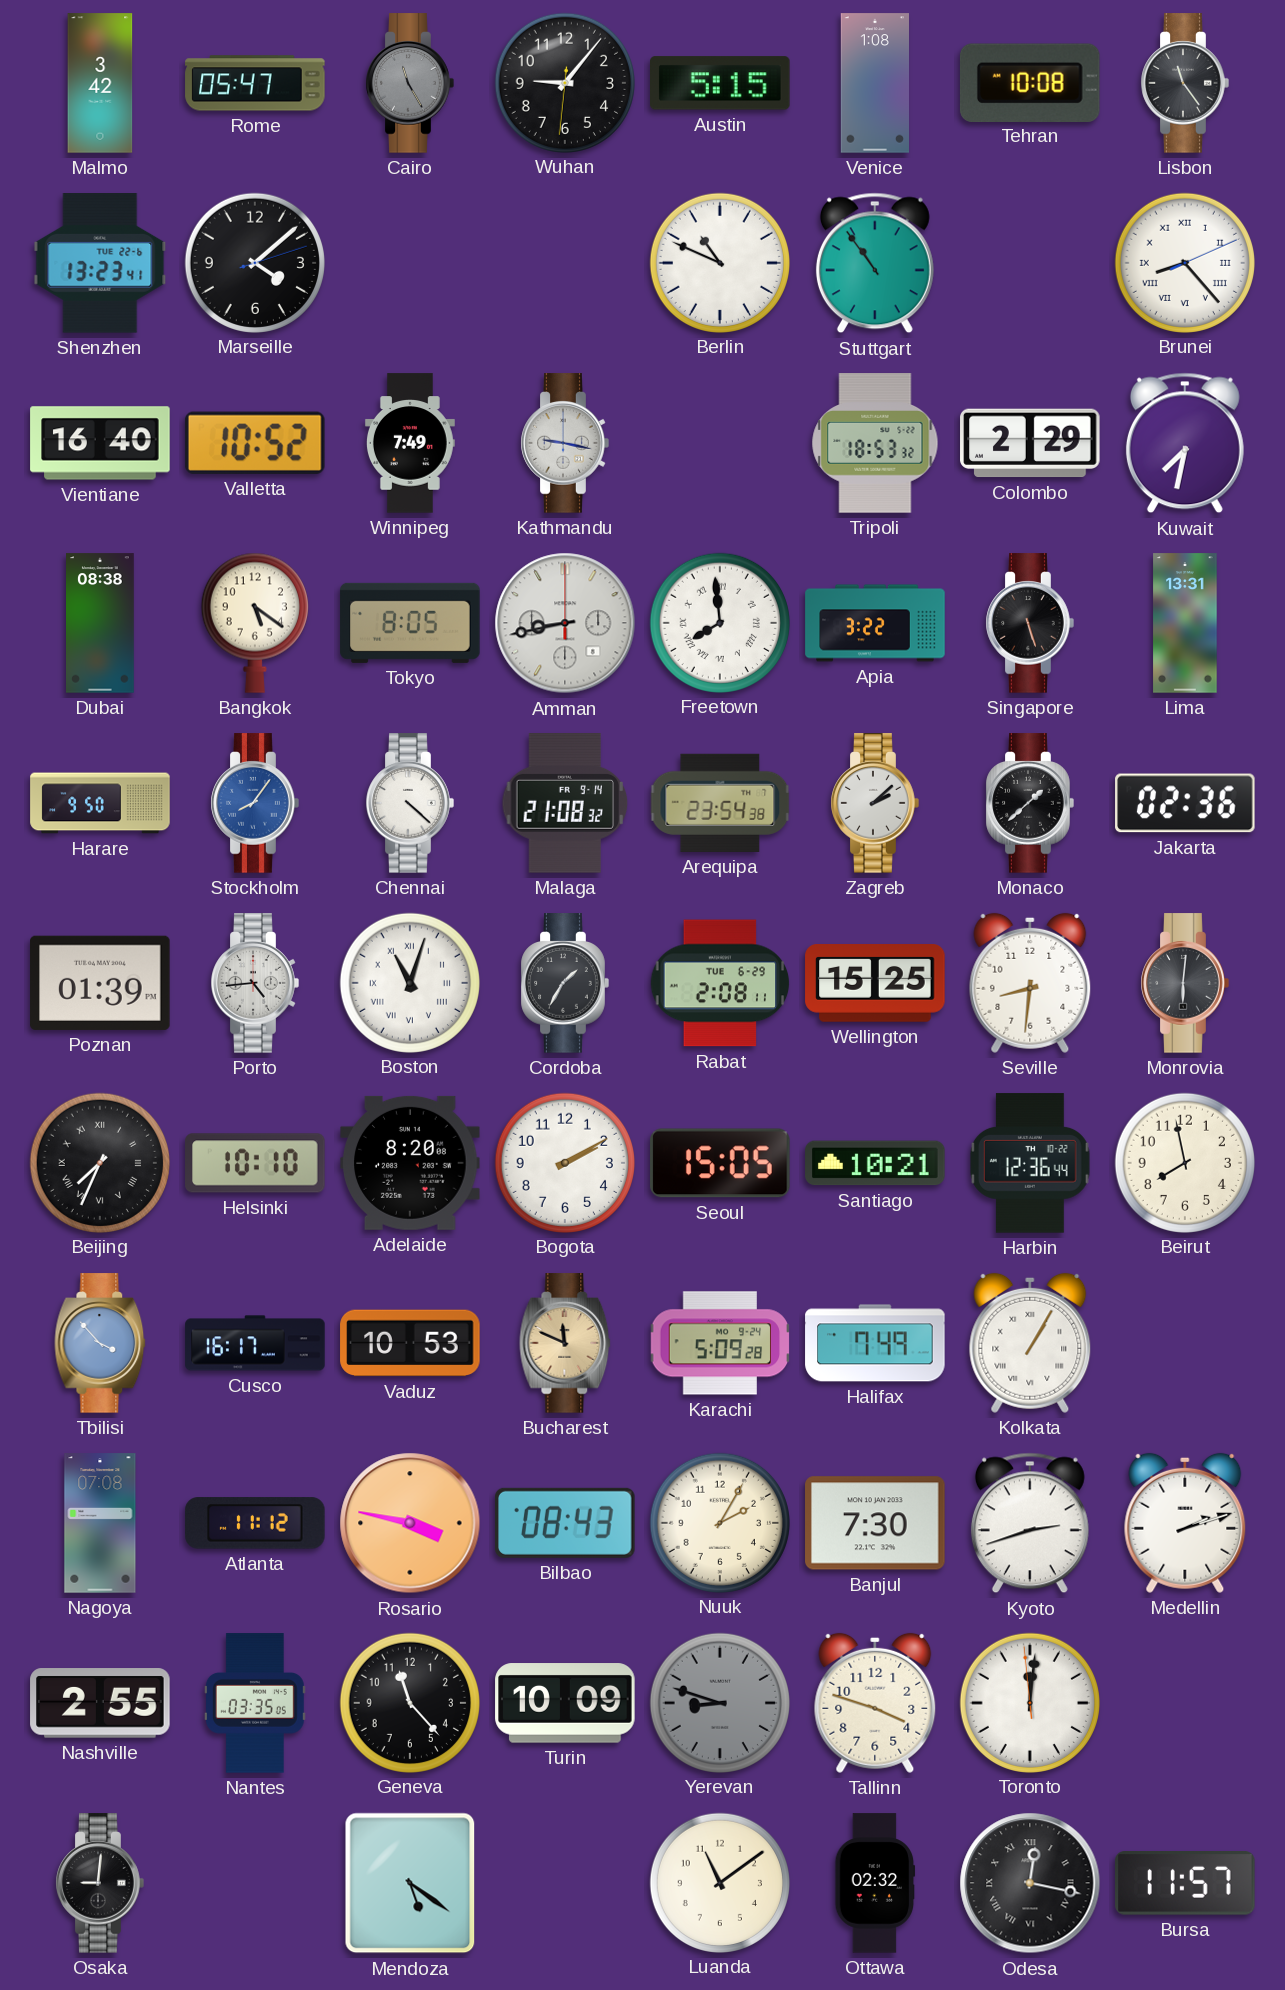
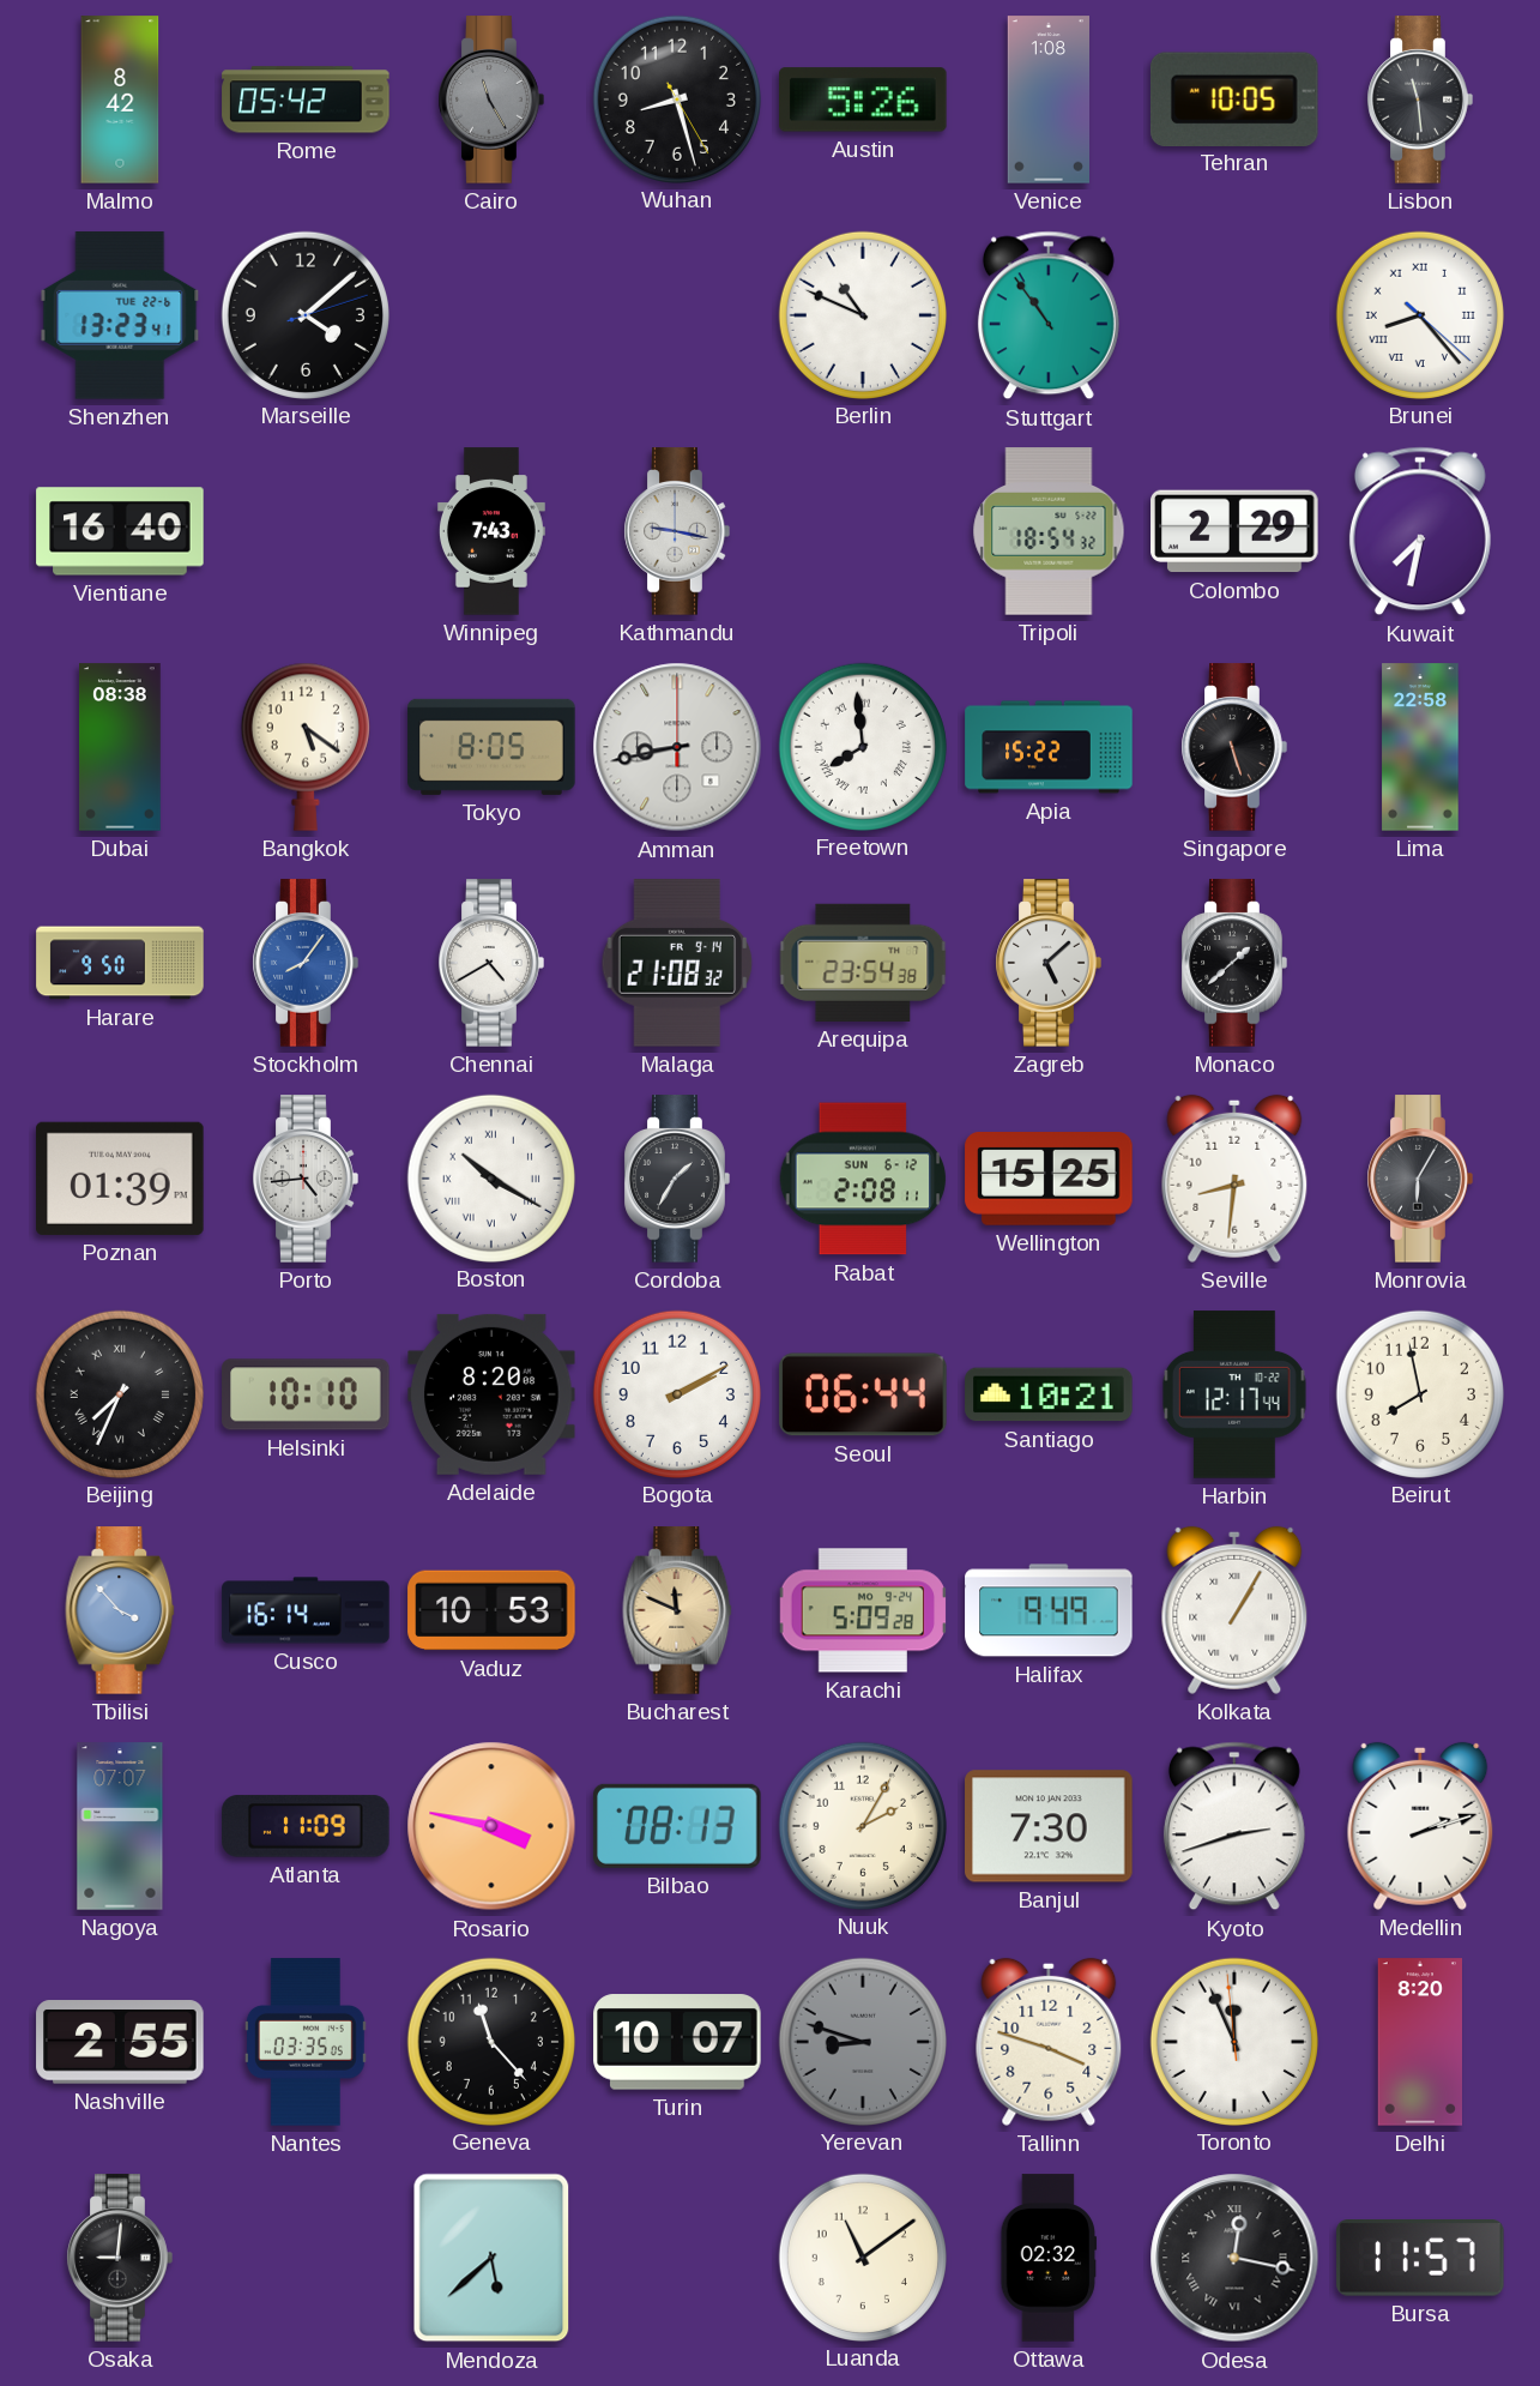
Malmo: 3:42 -> 8:42 (120, 100)
Rome: 05:47 -> 05:42 (306, 100)
Wuhan: 9:06 -> 8:27 (676, 98)
Austin: 5:15 -> 5:26 (864, 100)
Tehran: 10:08 -> 10:05 (1234, 98)
Lisbon: 11:24 -> 11:29 (1420, 100)
Brunei: 8:23:11 -> 8:23:22 (1419, 314)
Valletta: 10:52 -> none (255, 443)
Winnipeg: 7:49 -> 7:43 (491, 531)
Tripoli: 18:53 -> 18:54 (1049, 531)
Apia: 3:22 -> 15:22 (1049, 747)
Lima: 13:31 -> 22:58 (1420, 747)
Chennai: 4:22 -> 4:40 (491, 963)
Zagreb: 2:08 -> 5:08 (1049, 963)
Jakarta: 02:36 -> none (1185, 803)
Boston: 11:03 -> 10:20 (490, 1177)
Rabat date: TUE 6-29 -> SUN 6-12 (863, 1179)
Monrovia: 6:01 -> 6:05 (1420, 1179)
Seoul: 15:05 -> 06:44 (863, 1394)
Harbin: 12:36 -> 12:17 (1234, 1394)
Cusco: 16:17 -> 16:14 (306, 1610)
Halifax: 7:49 -> 9:49 (1049, 1610)
Nagoya: 07:08 -> 07:07 (120, 1826)
Atlanta: 11:12 -> 11:09 (306, 1826)
Bilbao: 08:43 -> 08:13 (677, 1826)
Turin: 10:09 -> 10:07 (677, 2042)
Toronto: 12:00 -> 11:55 (1233, 2041)
Delhi: none -> 8:20 (1420, 2042)
Mendoza: 5:21 -> 5:38 (491, 2258)
